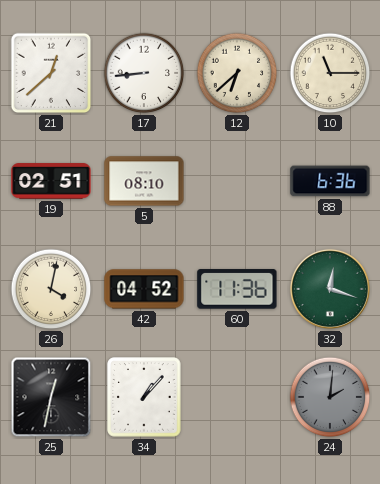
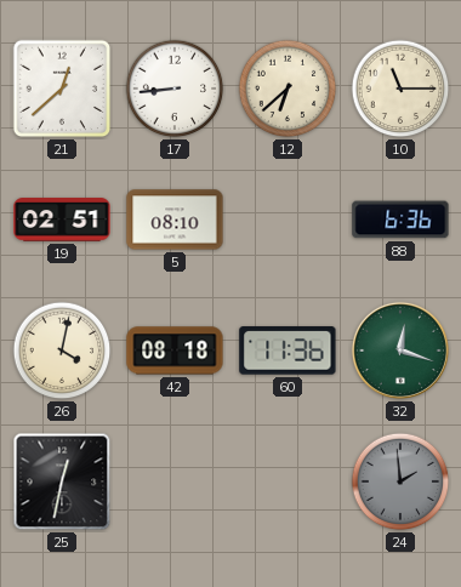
42: 04:52 -> 08:18 (175, 351)
34: 1:07 -> none (144, 397)
24: 2:01 -> 1:59 (400, 481)
